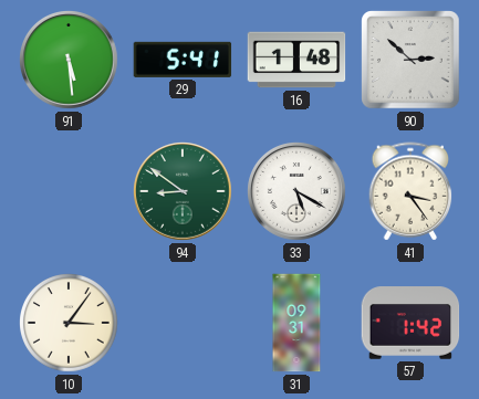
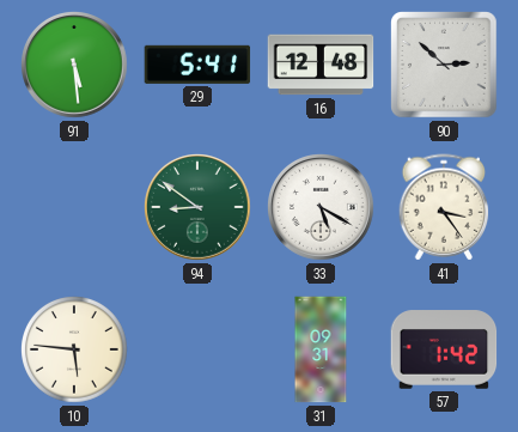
16: 1:48 -> 12:48 (321, 65)
10: 3:06 -> 5:46 (75, 351)
